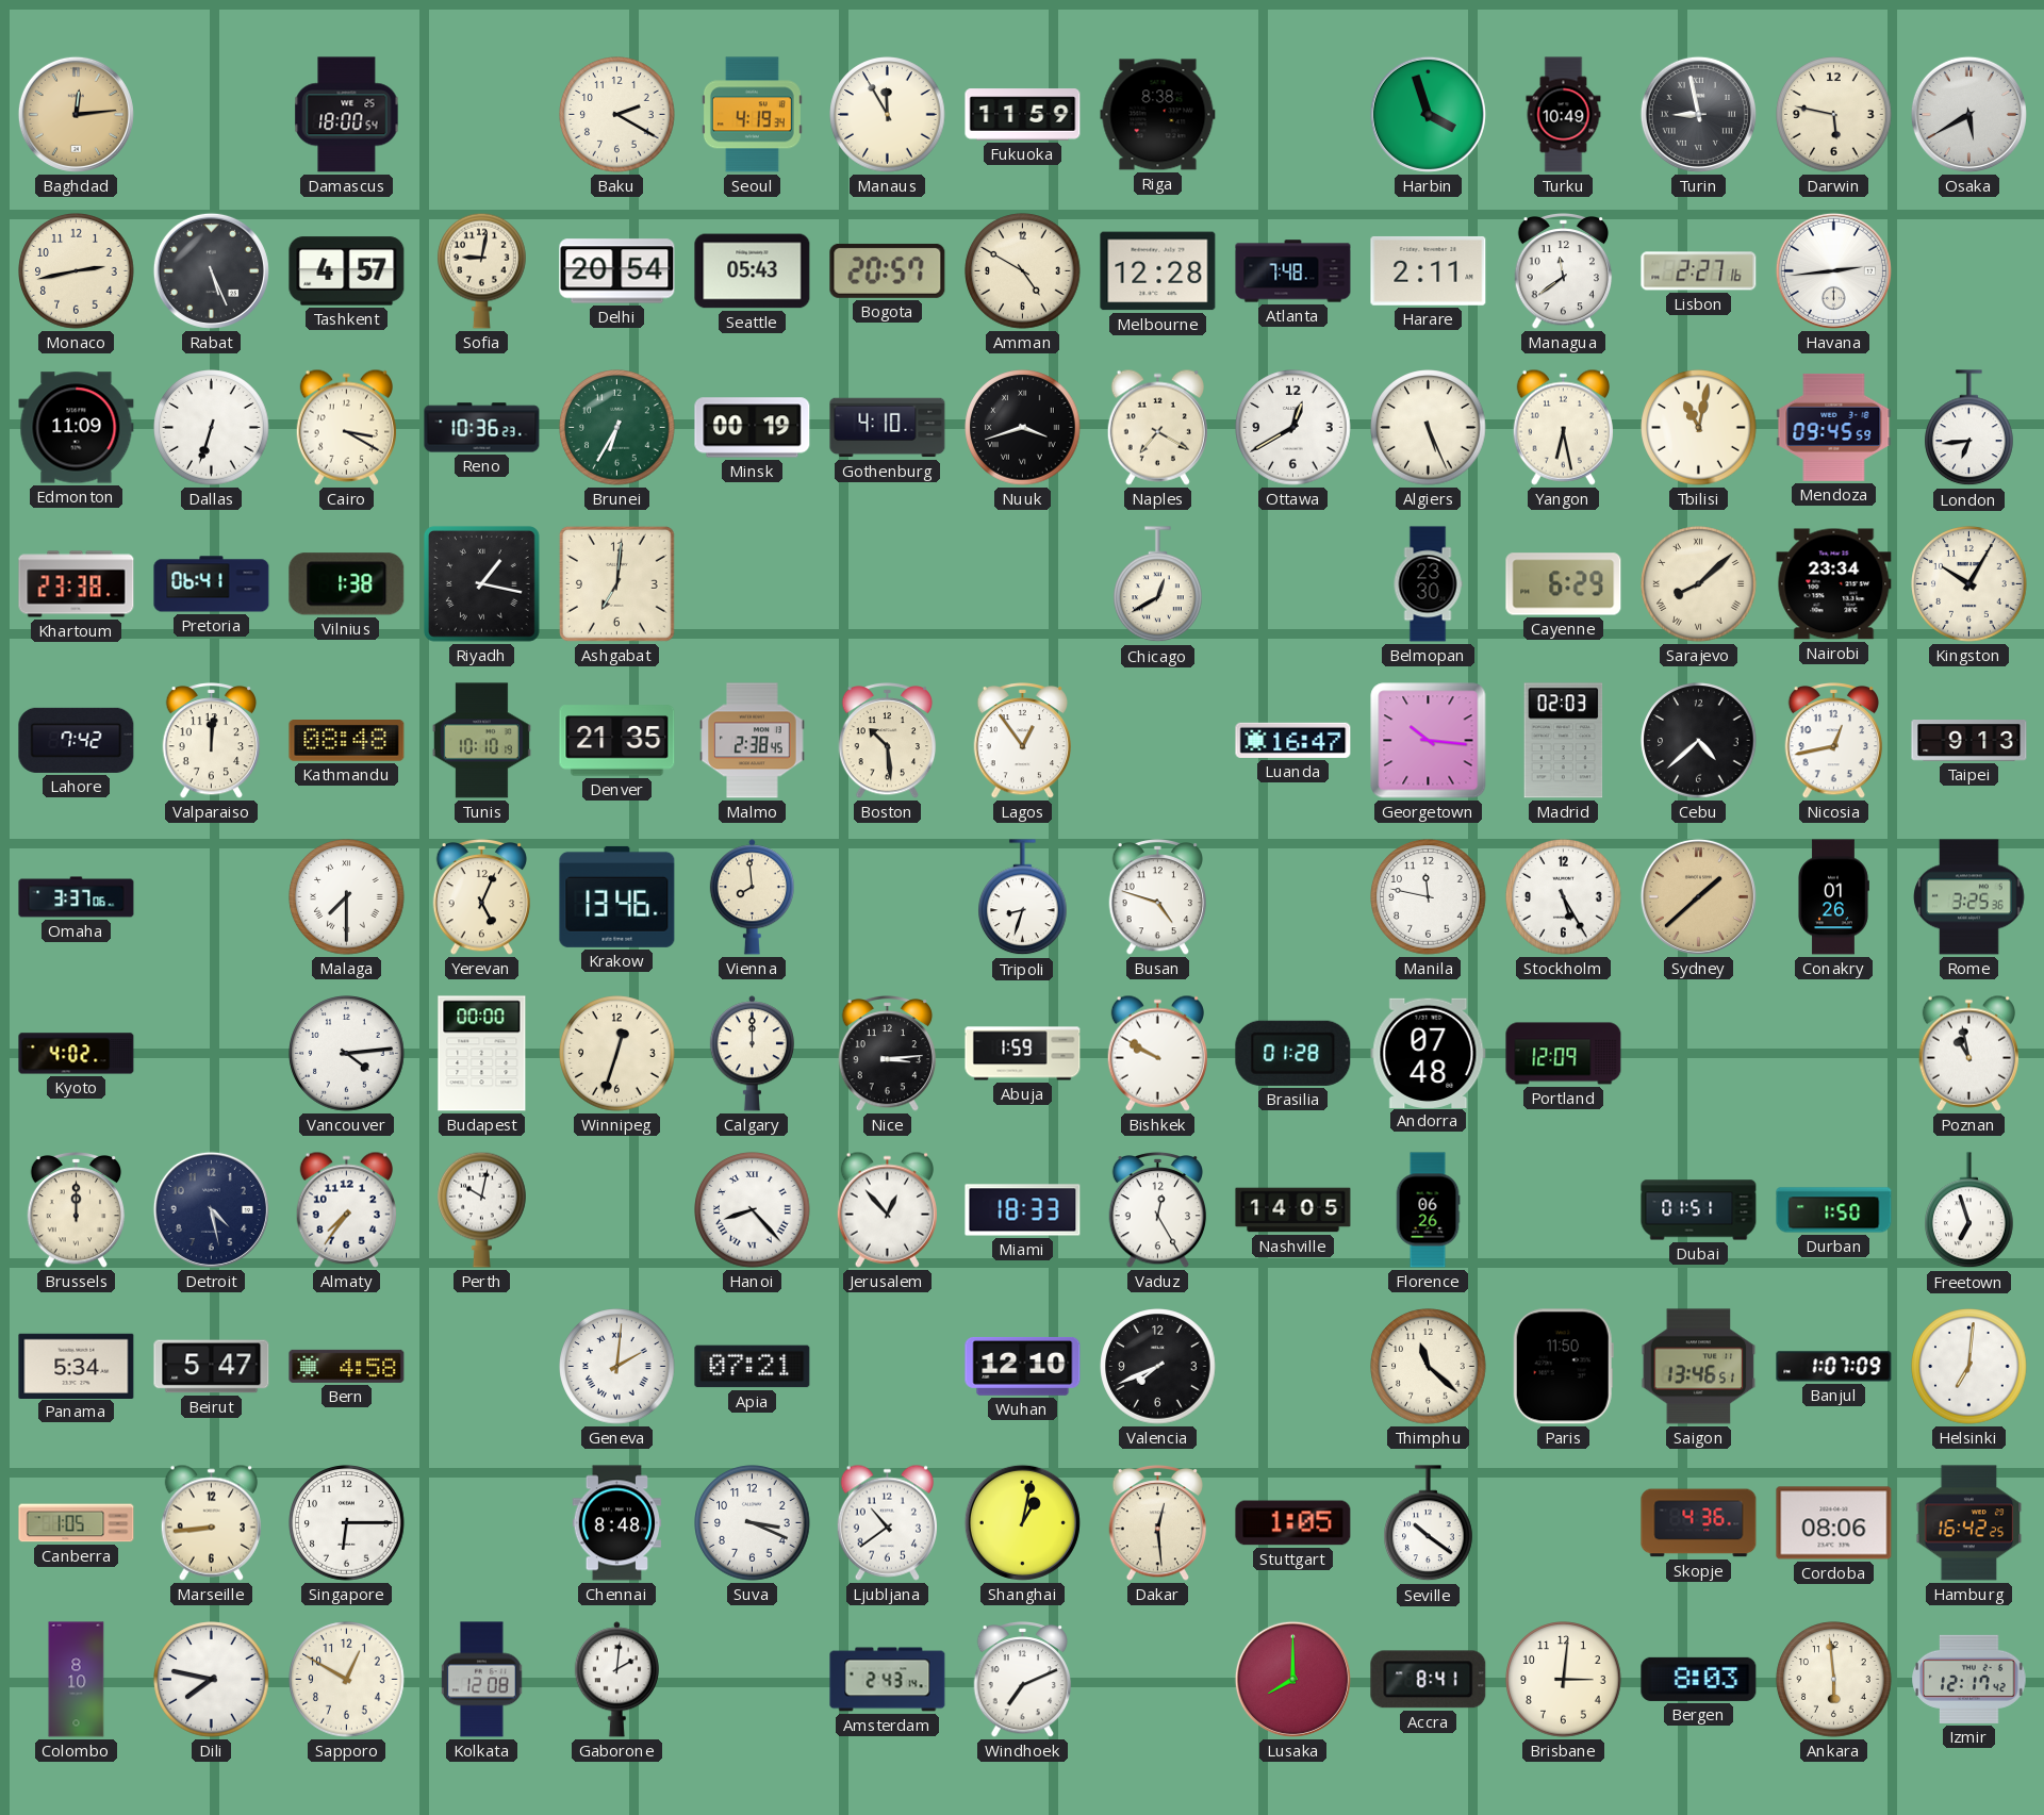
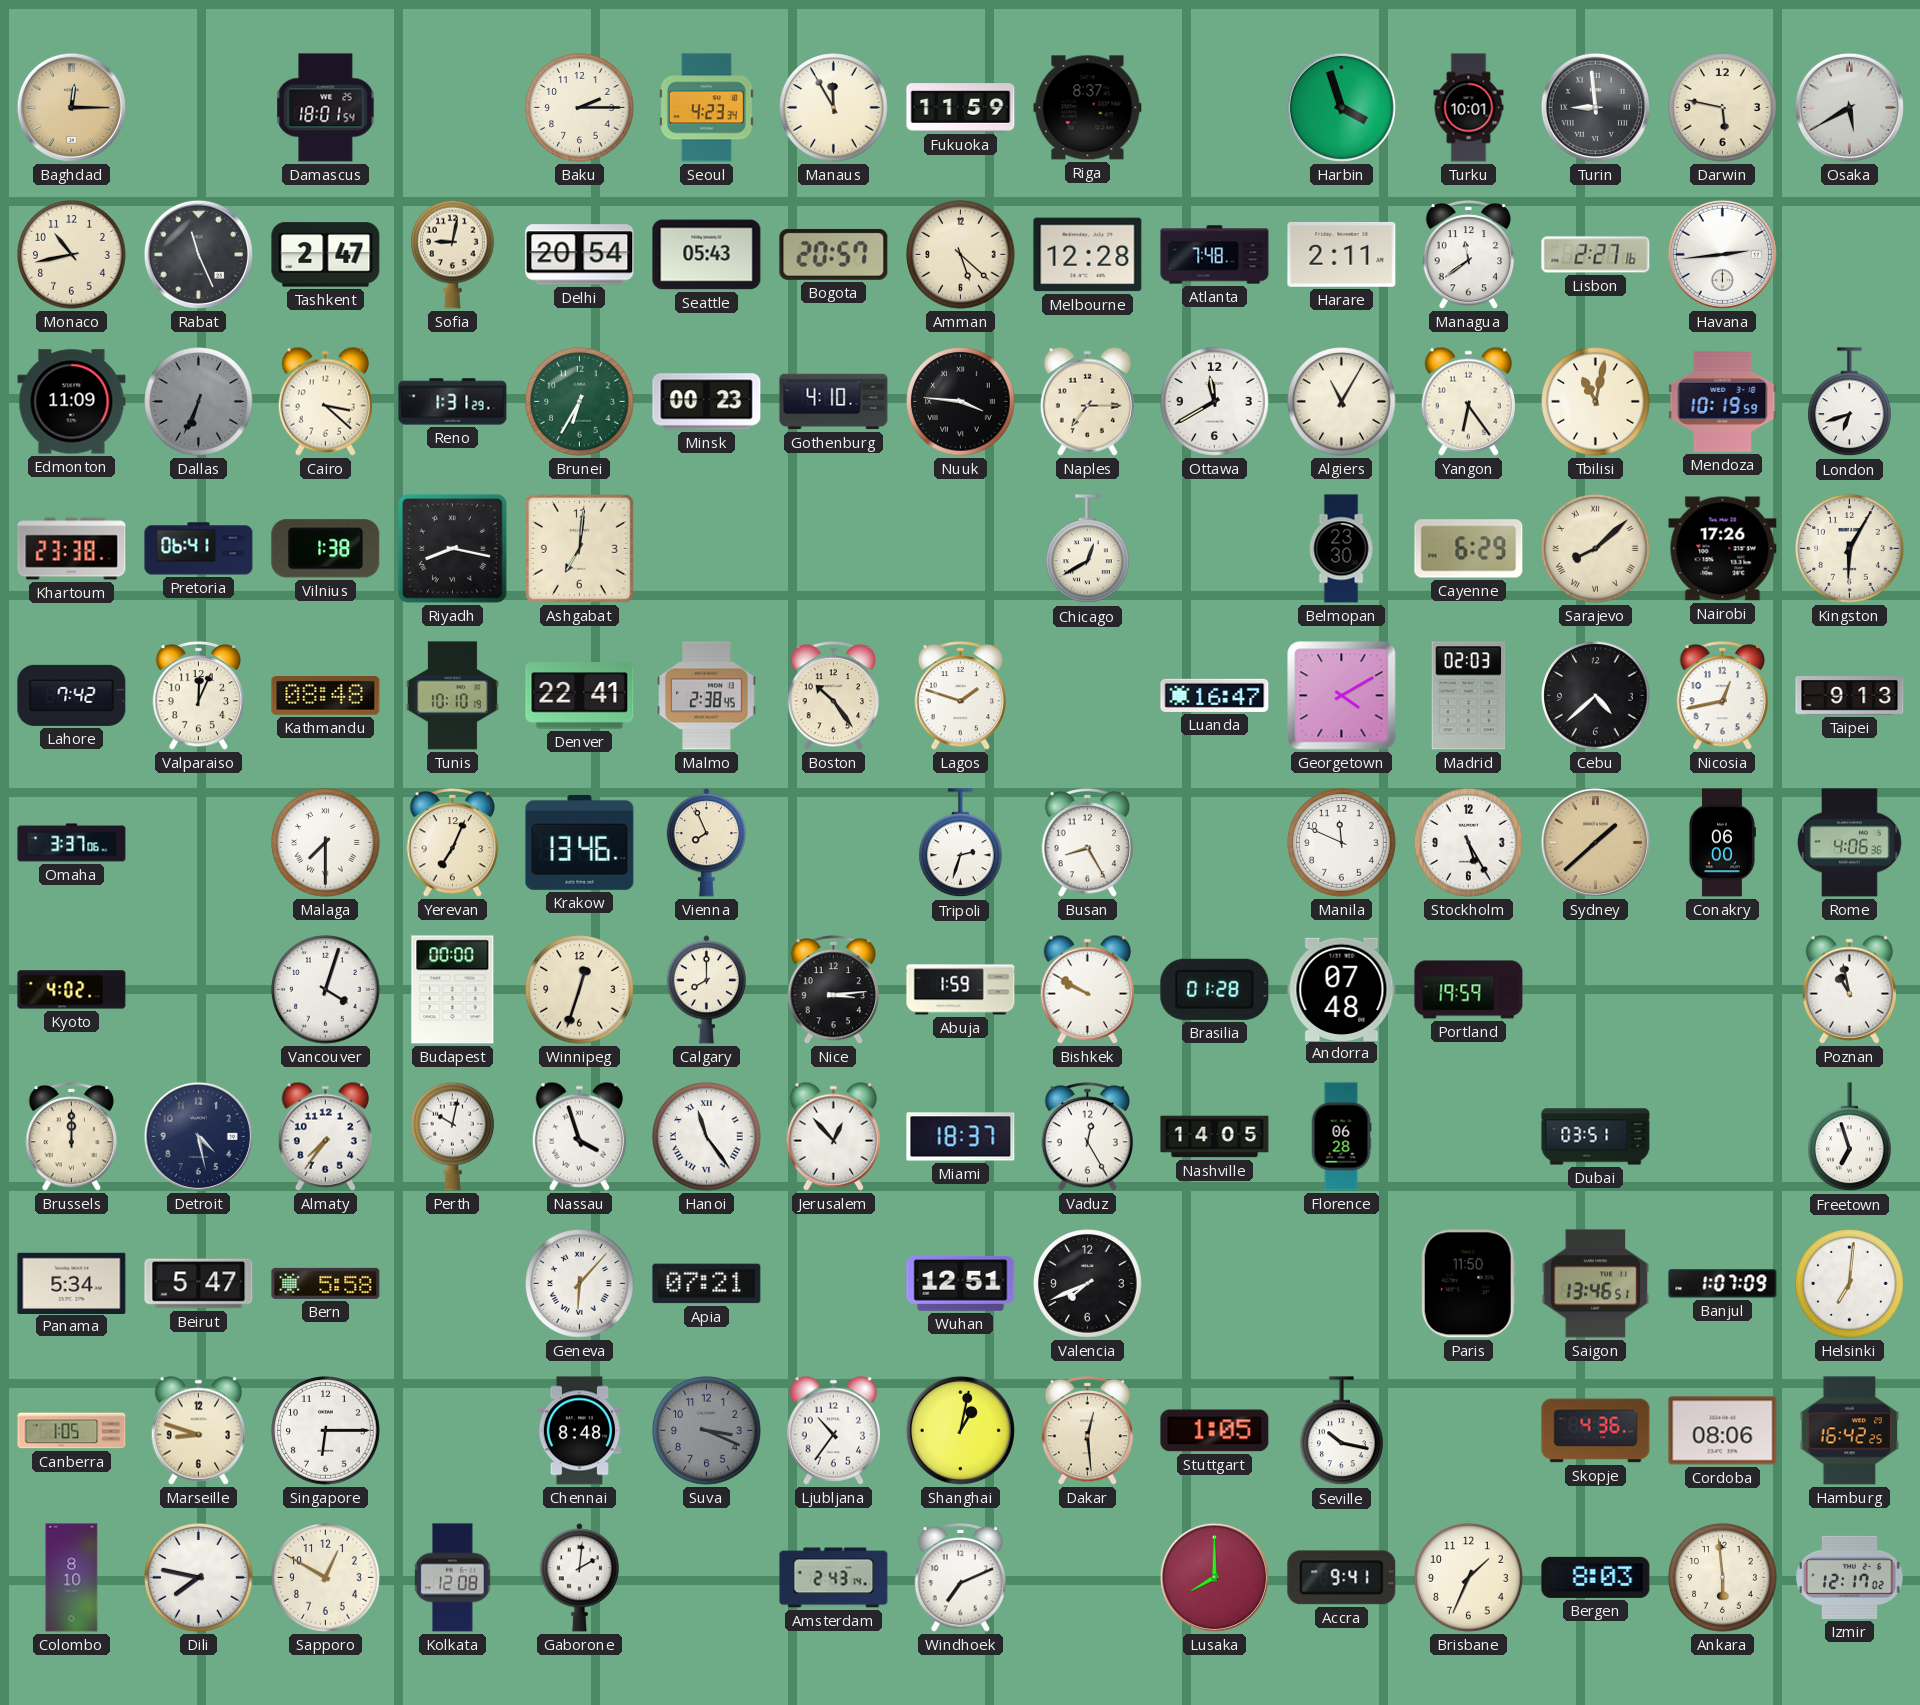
Baghdad: 12:14 -> 12:15 (71, 107)
Damascus: 18:00 -> 18:01 (326, 108)
Baku: 2:20 -> 2:15 (580, 108)
Seoul: 4:19 -> 4:23 (706, 108)
Riga: 8:38 -> 8:37 (1088, 108)
Turku: 10:49 -> 10:01 (1469, 108)
Turin: 8:58 -> 8:59 (1595, 107)
Monaco: 2:43 -> 10:43 (72, 255)
Rabat: 5:26 -> 11:26 (198, 254)
Tashkent: 4:57 -> 2:47 (326, 255)
Amman: 4:50 -> 5:22 (961, 255)
Dallas: 6:33 -> 6:34 (199, 402)
Dallas dial: white -> grey (199, 402)
Cairo: 3:20 -> 3:22 (325, 401)
Reno: 10:36 -> 1:31 (453, 402)
Minsk: 00:19 -> 00:23 (707, 402)
Nuuk: 3:42 -> 3:46 (961, 402)
Naples: 7:20 -> 7:15 (1087, 401)
Ottawa: 12:40 -> 11:40 (1215, 402)
Algiers: 5:26 -> 11:05 (1342, 402)
Yangon: 6:28 -> 6:24 (1468, 401)
Mendoza: 09:45 -> 10:19 (1723, 401)
London: 6:44 -> 6:42 (1850, 402)
Riyadh: 1:17 -> 8:17 (452, 548)
Nairobi: 23:34 -> 17:26 (1723, 549)
Kingston: 10:05 -> 6:05 (1850, 549)
Valparaiso: 12:01 -> 12:04 (199, 696)
Denver: 21:35 -> 22:41 (580, 696)
Boston: 10:29 -> 10:24 (834, 696)
Lagos: 12:54 -> 1:48 (961, 696)
Georgetown: 10:16 -> 4:10 (1342, 696)
Yerevan: 5:04 -> 7:04 (453, 843)
Vienna: 7:59 -> 7:56 (706, 843)
Tripoli: 8:33 -> 2:33 (961, 843)
Busan: 4:48 -> 8:25 (1088, 843)
Manila: 11:47 -> 11:49 (1342, 843)
Conakry: 01:26 -> 06:00 (1722, 843)
Rome: 3:25 -> 4:06 (1850, 843)
Vancouver: 4:14 -> 4:03 (326, 990)
Calgary: 12:00 -> 8:00 (706, 990)
Portland: 12:09 -> 19:59 (1469, 990)
Nassau: none -> 3:57 (579, 1136)
Hanoi: 8:23 -> 11:24 (707, 1137)
Miami: 18:33 -> 18:37 (961, 1137)
Florence: 06:26 -> 06:28 (1341, 1137)
Dubai: 01:51 -> 03:51 (1596, 1137)
Durban: 1:50 -> none (1834, 1210)
Bern: 4:58 -> 5:58 (326, 1283)
Geneva: 2:01 -> 6:07 (580, 1284)
Wuhan: 12:10 -> 12:51 (961, 1283)
Thimphu: 11:22 -> none (1429, 1367)
Marseille: 8:44 -> 8:48 (198, 1430)
Suva dial: white -> grey (707, 1431)
Ljubljana: 10:39 -> 10:36 (833, 1430)
Seville: 10:21 -> 10:17 (1342, 1431)
Accra: 8:41 -> 9:41 (1342, 1578)
Brisbane: 3:01 -> 1:34 (1469, 1578)
Izmir: 12:17:42 -> 12:17:02 (1850, 1577)
